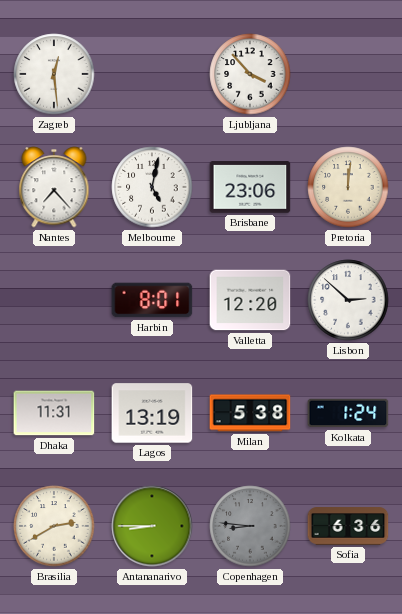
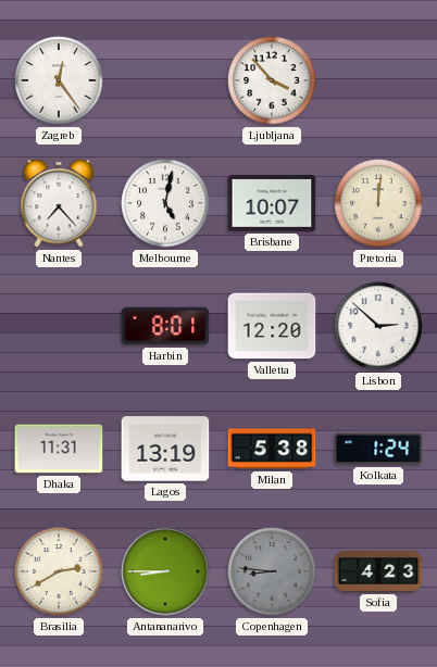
Zagreb: 12:29 -> 12:24 (59, 80)
Brisbane: 23:06 -> 10:07 (272, 203)
Sofia: 6:36 -> 4:23 (378, 571)
